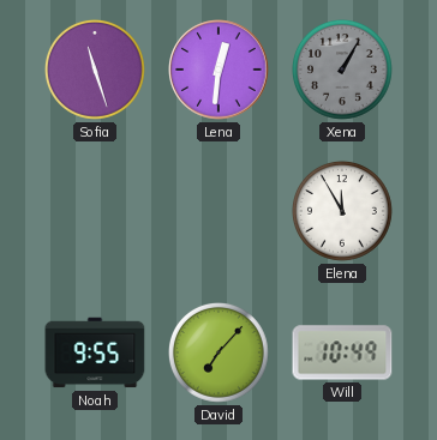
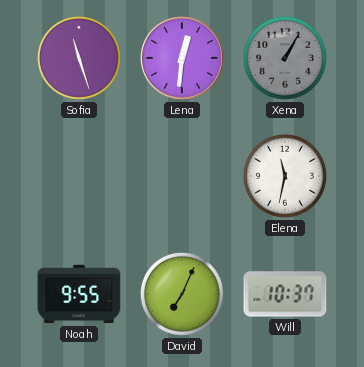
Elena: 11:55 -> 11:32 (285, 176)
David: 7:07 -> 7:04 (182, 294)
Will: 10:49 -> 10:37 (285, 294)
